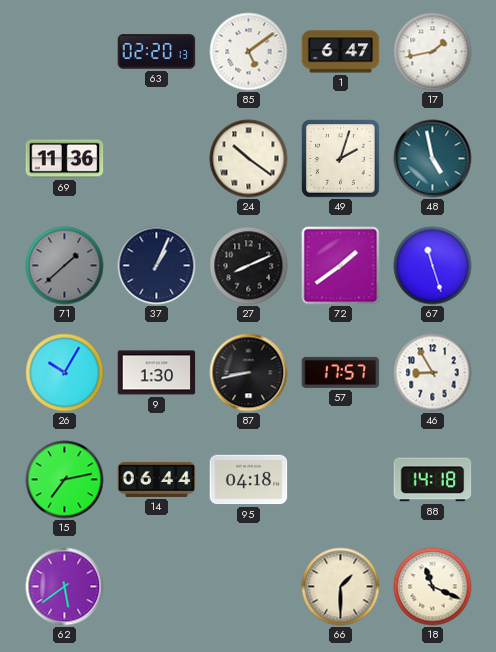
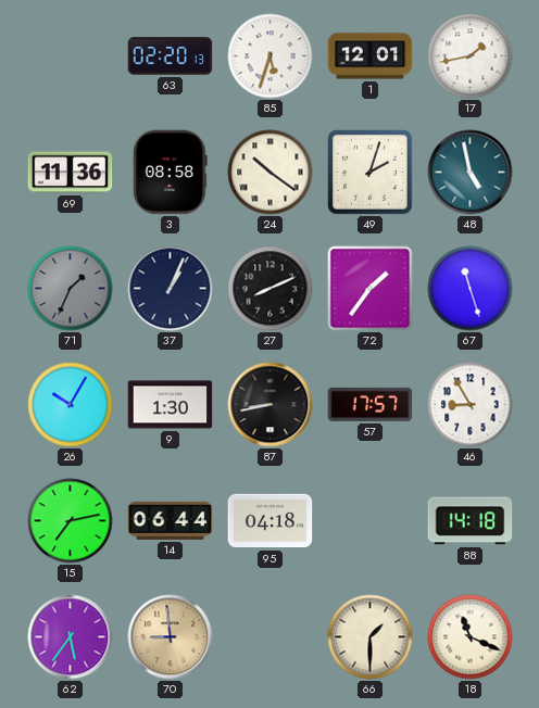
85: 5:09 -> 5:33 (271, 56)
1: 6:47 -> 12:01 (371, 56)
3: none -> 08:58 (171, 173)
71: 1:38 -> 1:34 (71, 289)
72: 1:39 -> 1:36 (371, 289)
62: 5:39 -> 5:36 (71, 637)
70: none -> 8:59 (171, 637)
